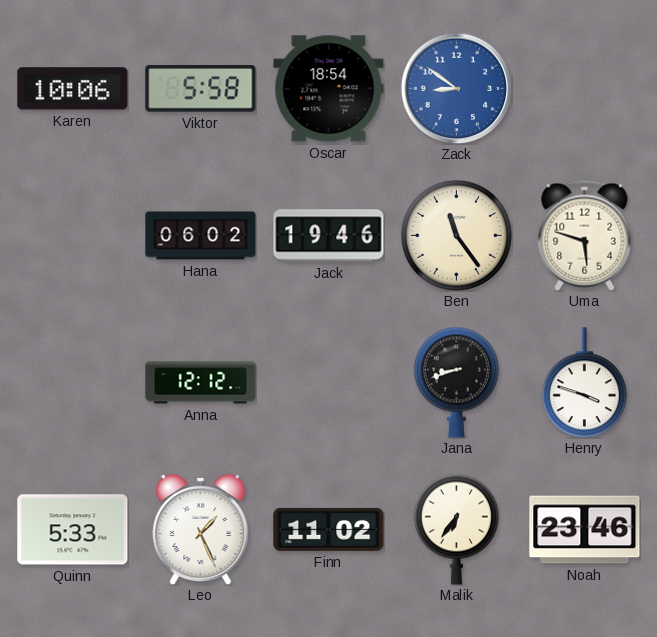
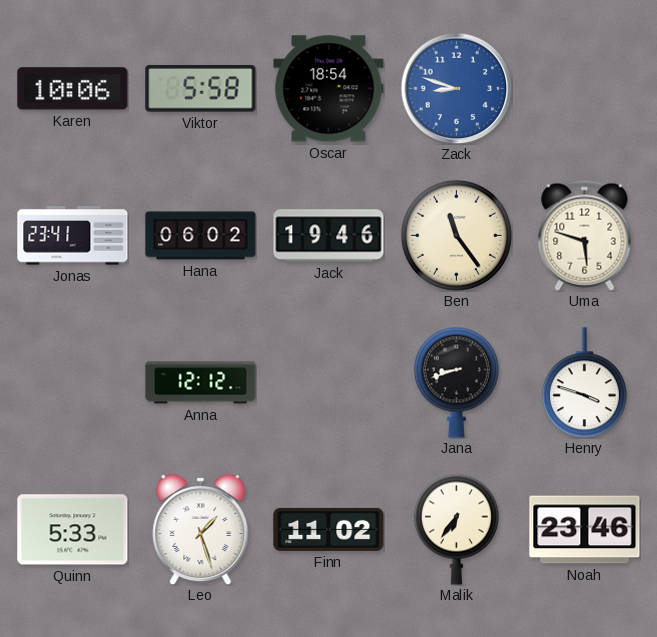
Zack: 8:51 -> 8:48 (456, 88)
Jonas: none -> 23:41 (73, 236)
Leo: 1:26 -> 1:27 (201, 529)
